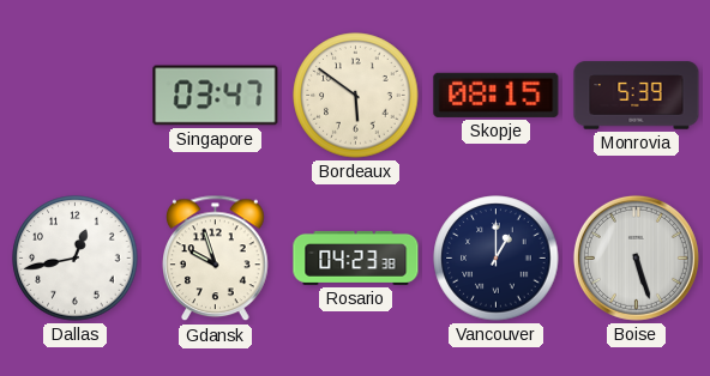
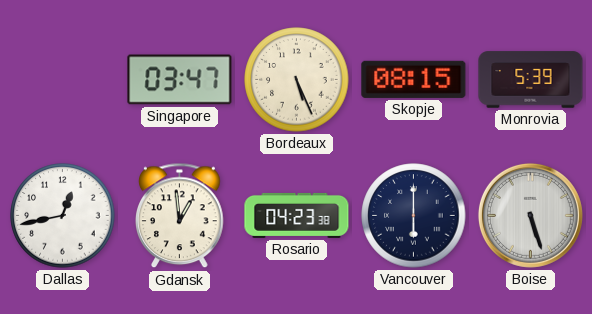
Bordeaux: 5:51 -> 5:26 (297, 80)
Gdansk: 9:57 -> 12:59 (180, 216)
Vancouver: 1:00 -> 6:00 (414, 216)
